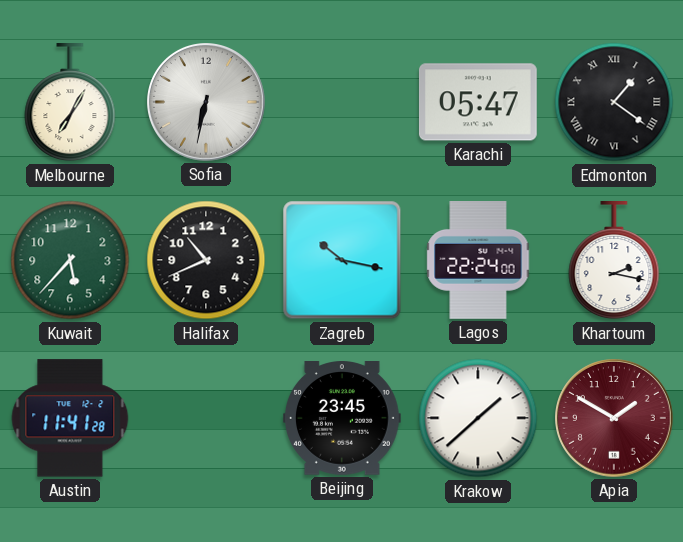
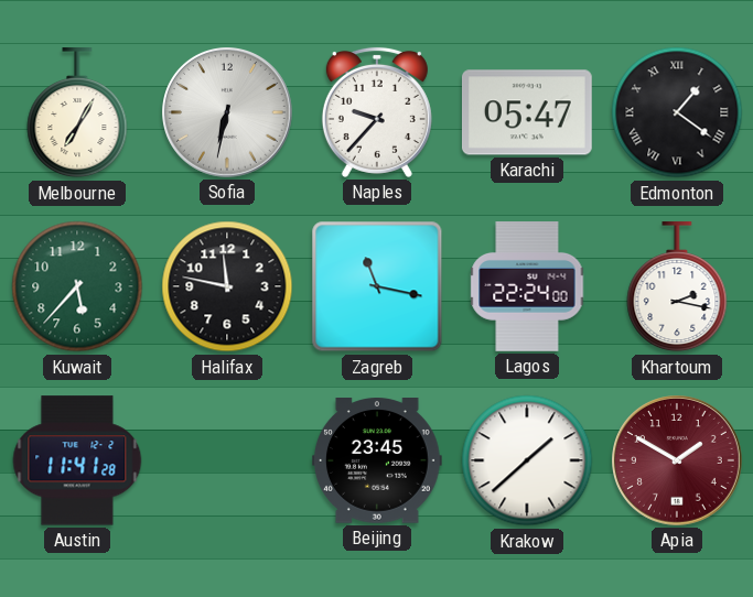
Naples: none -> 9:37 (377, 112)
Halifax: 10:41 -> 11:47 (227, 286)
Zagreb: 10:17 -> 11:17 (377, 286)
